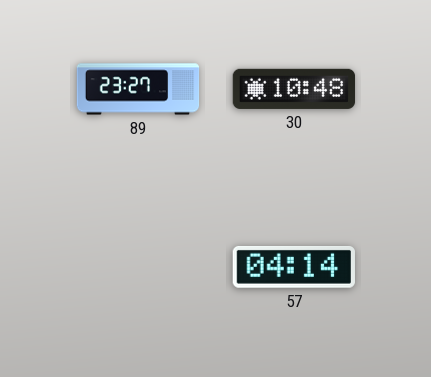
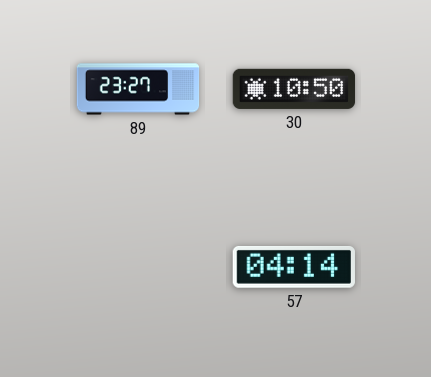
30: 10:48 -> 10:50 (294, 89)
